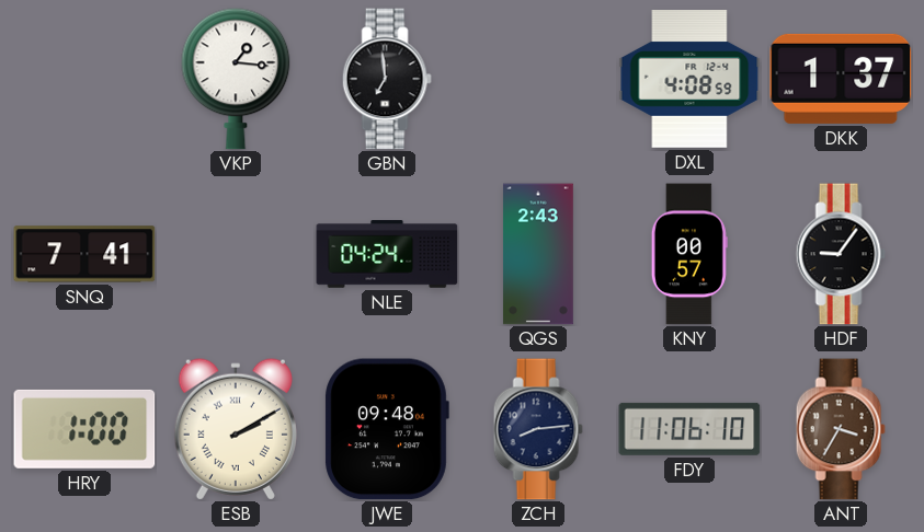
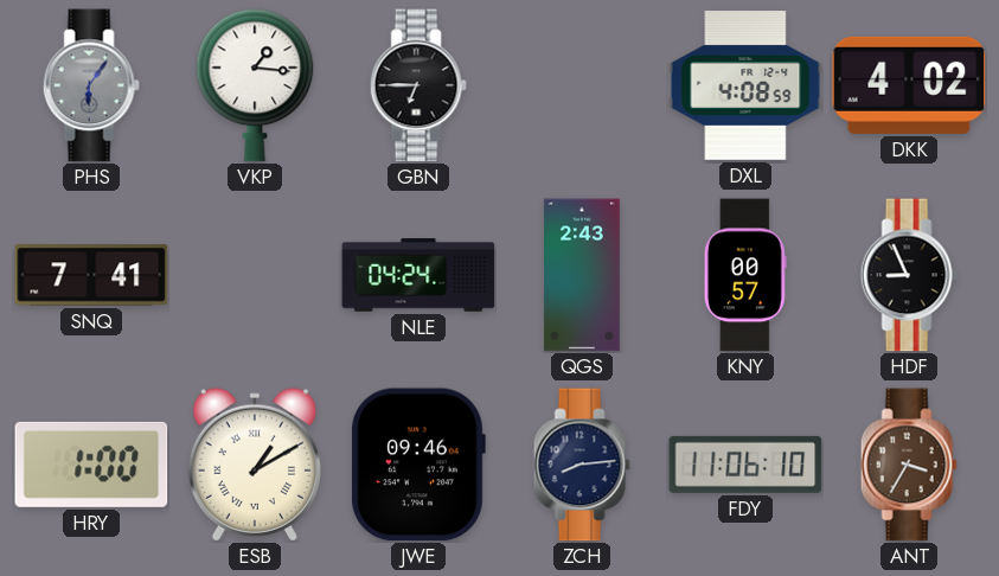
PHS: none -> 6:06 (91, 85)
GBN: 6:59 -> 6:45 (418, 85)
DKK: 1:37 -> 4:02 (909, 85)
HDF: 9:06 -> 8:56 (909, 275)
ESB: 2:10 -> 1:10 (255, 465)
JWE: 09:48 -> 09:46 (418, 465)
